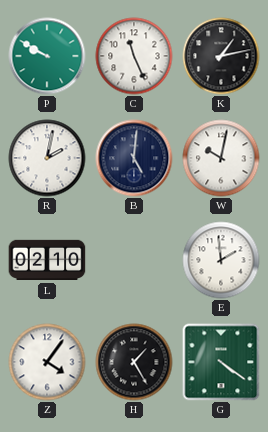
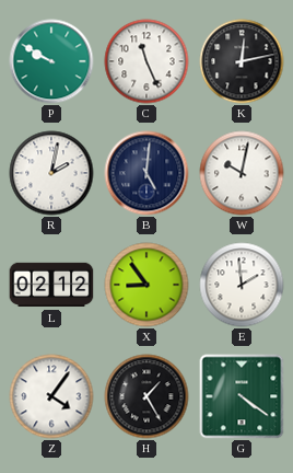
K: 1:13 -> 12:13 (242, 61)
L: 02:10 -> 02:12 (51, 285)
X: none -> 8:54 (146, 285)
